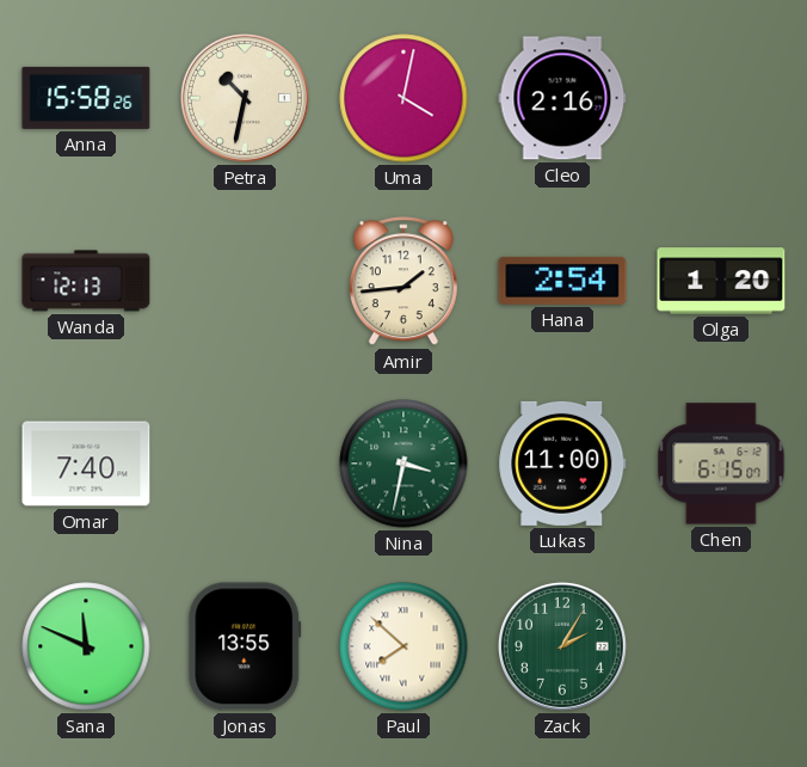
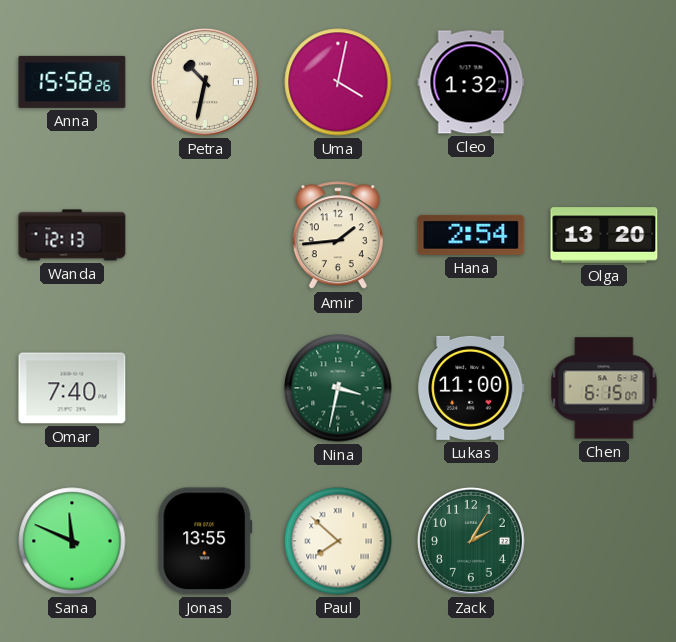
Cleo: 2:16 -> 1:32 (471, 82)
Olga: 1:20 -> 13:20 (604, 235)
